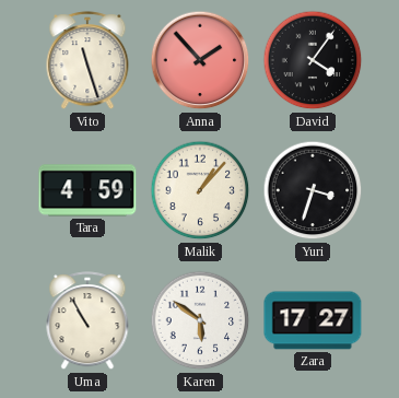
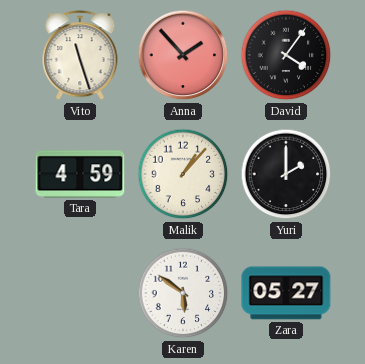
Yuri: 3:33 -> 2:00 (286, 174)
Uma: 10:55 -> none (87, 321)
Zara: 17:27 -> 05:27 (286, 293)
